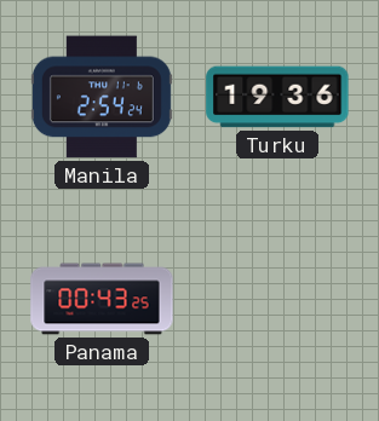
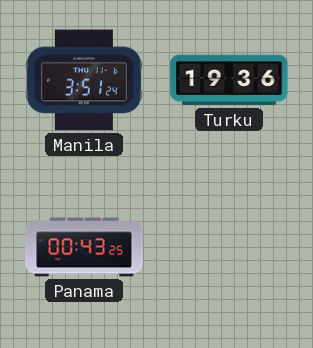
Manila: 2:54 -> 3:51 (84, 80)
